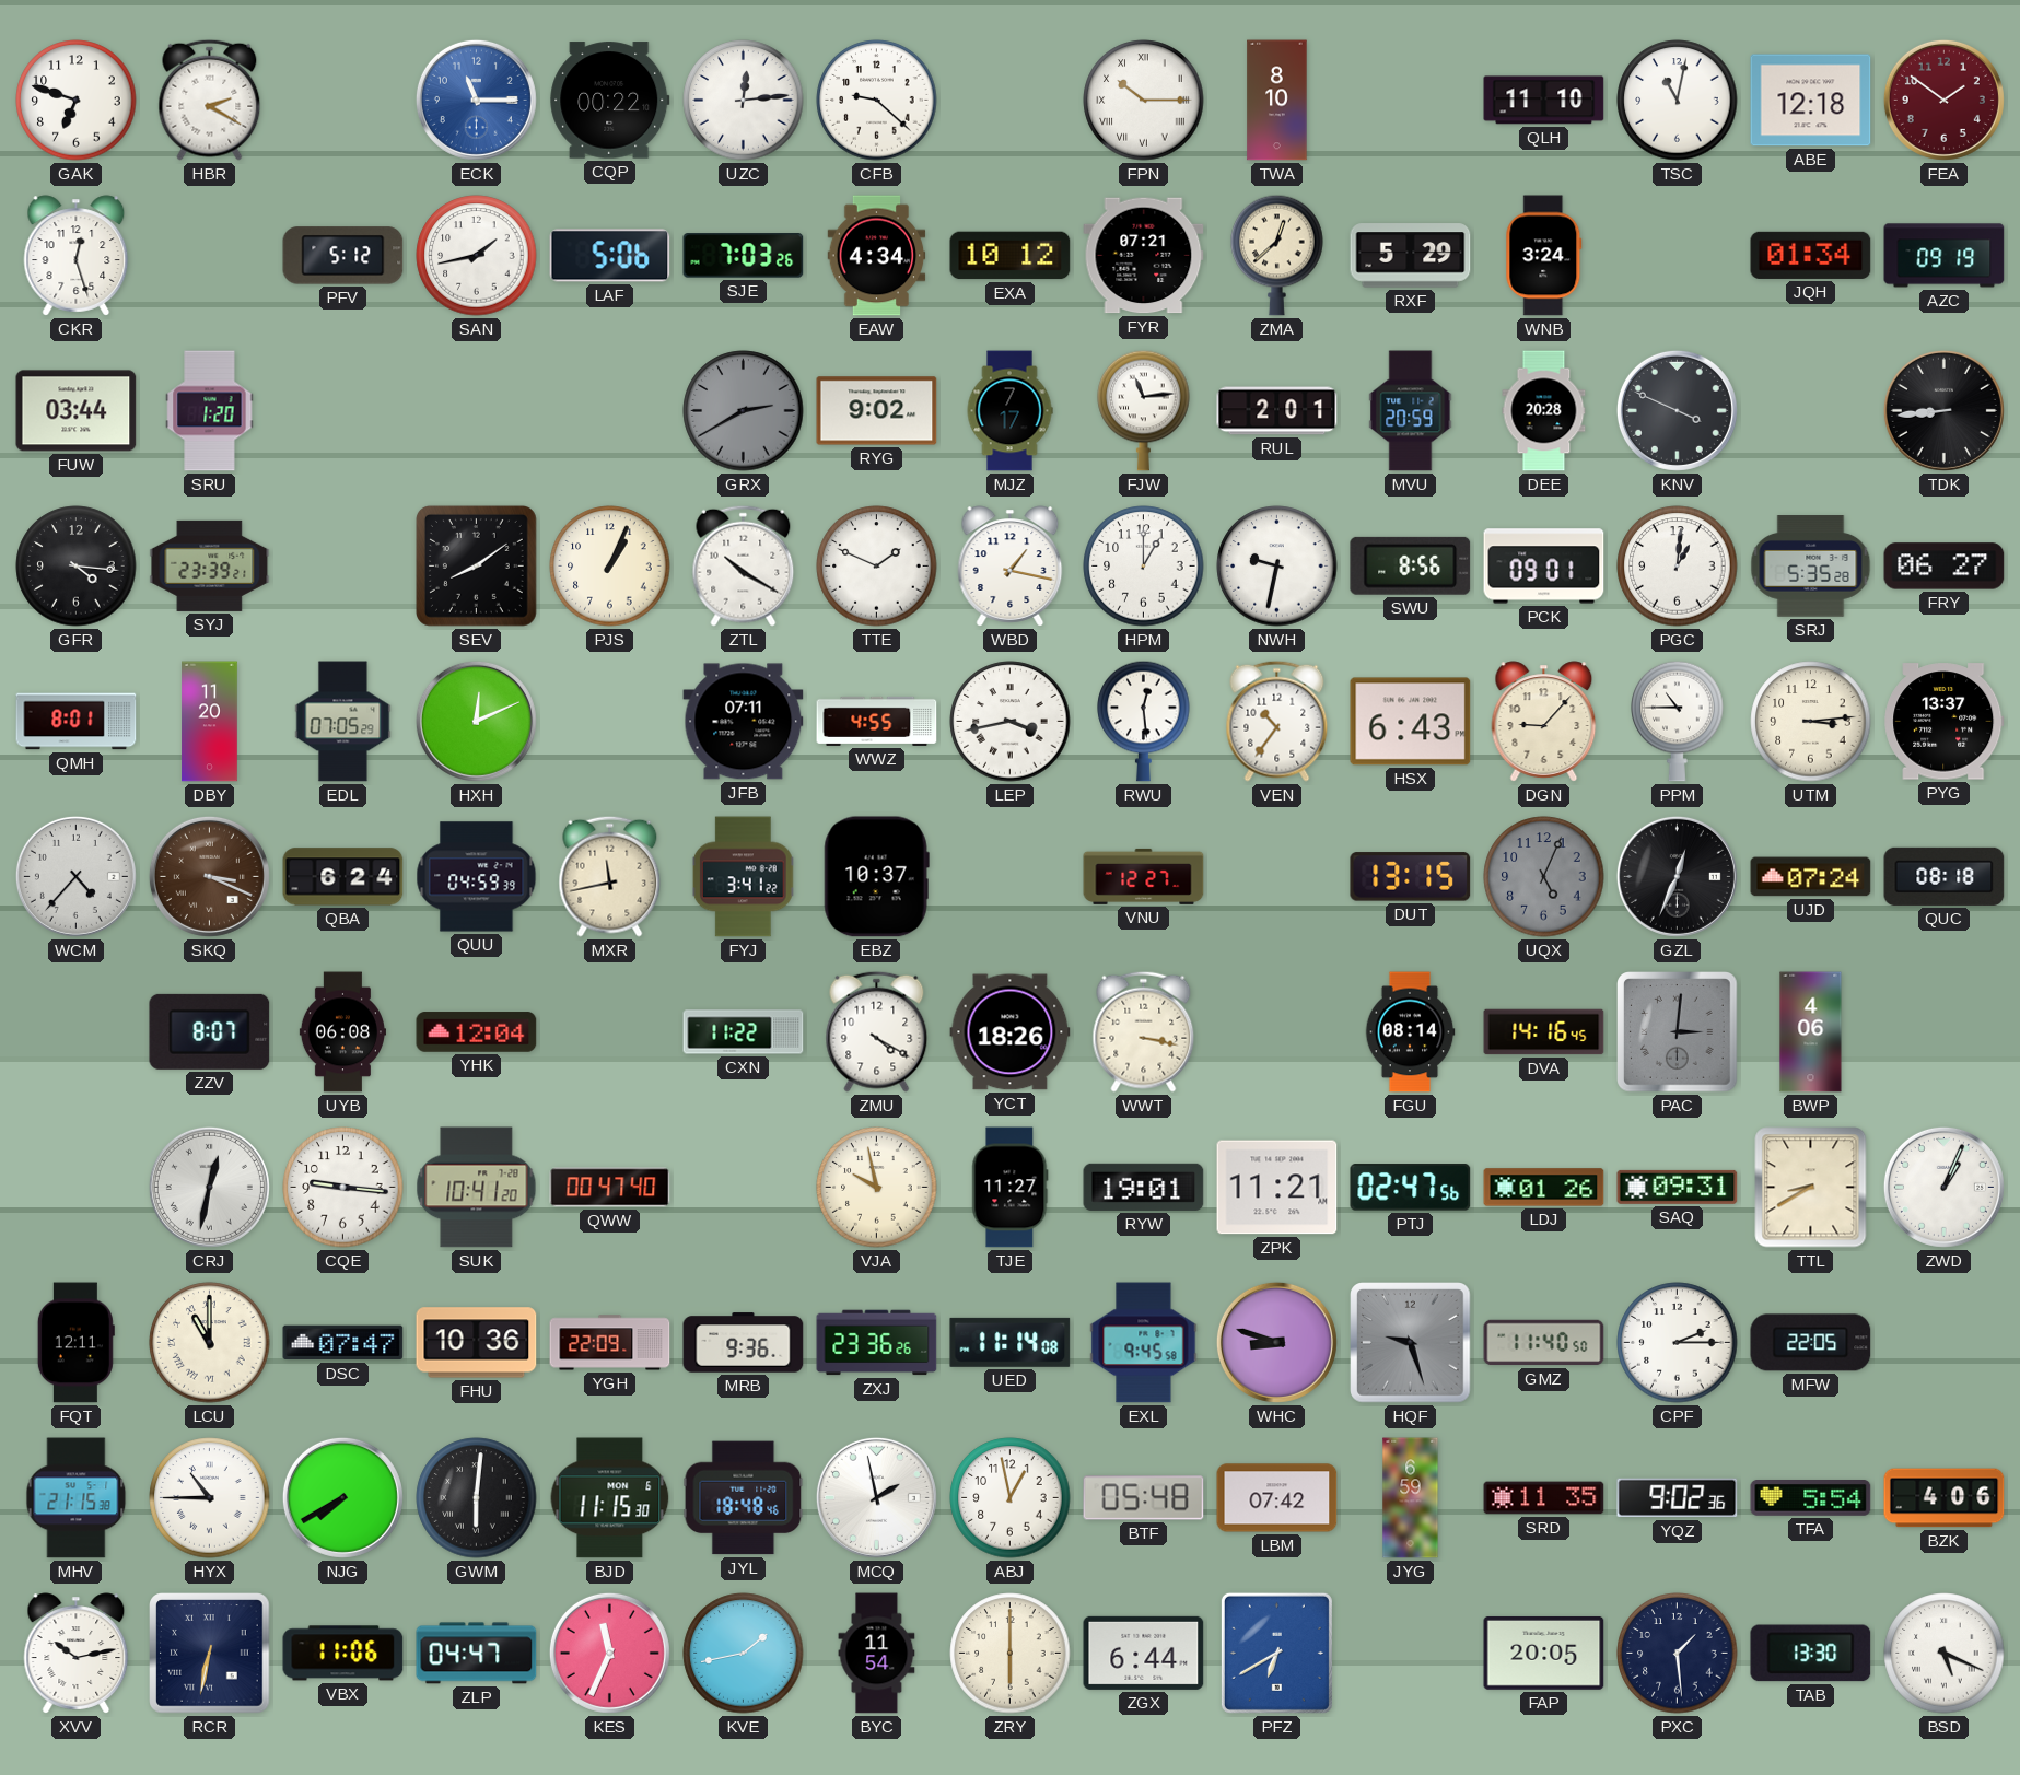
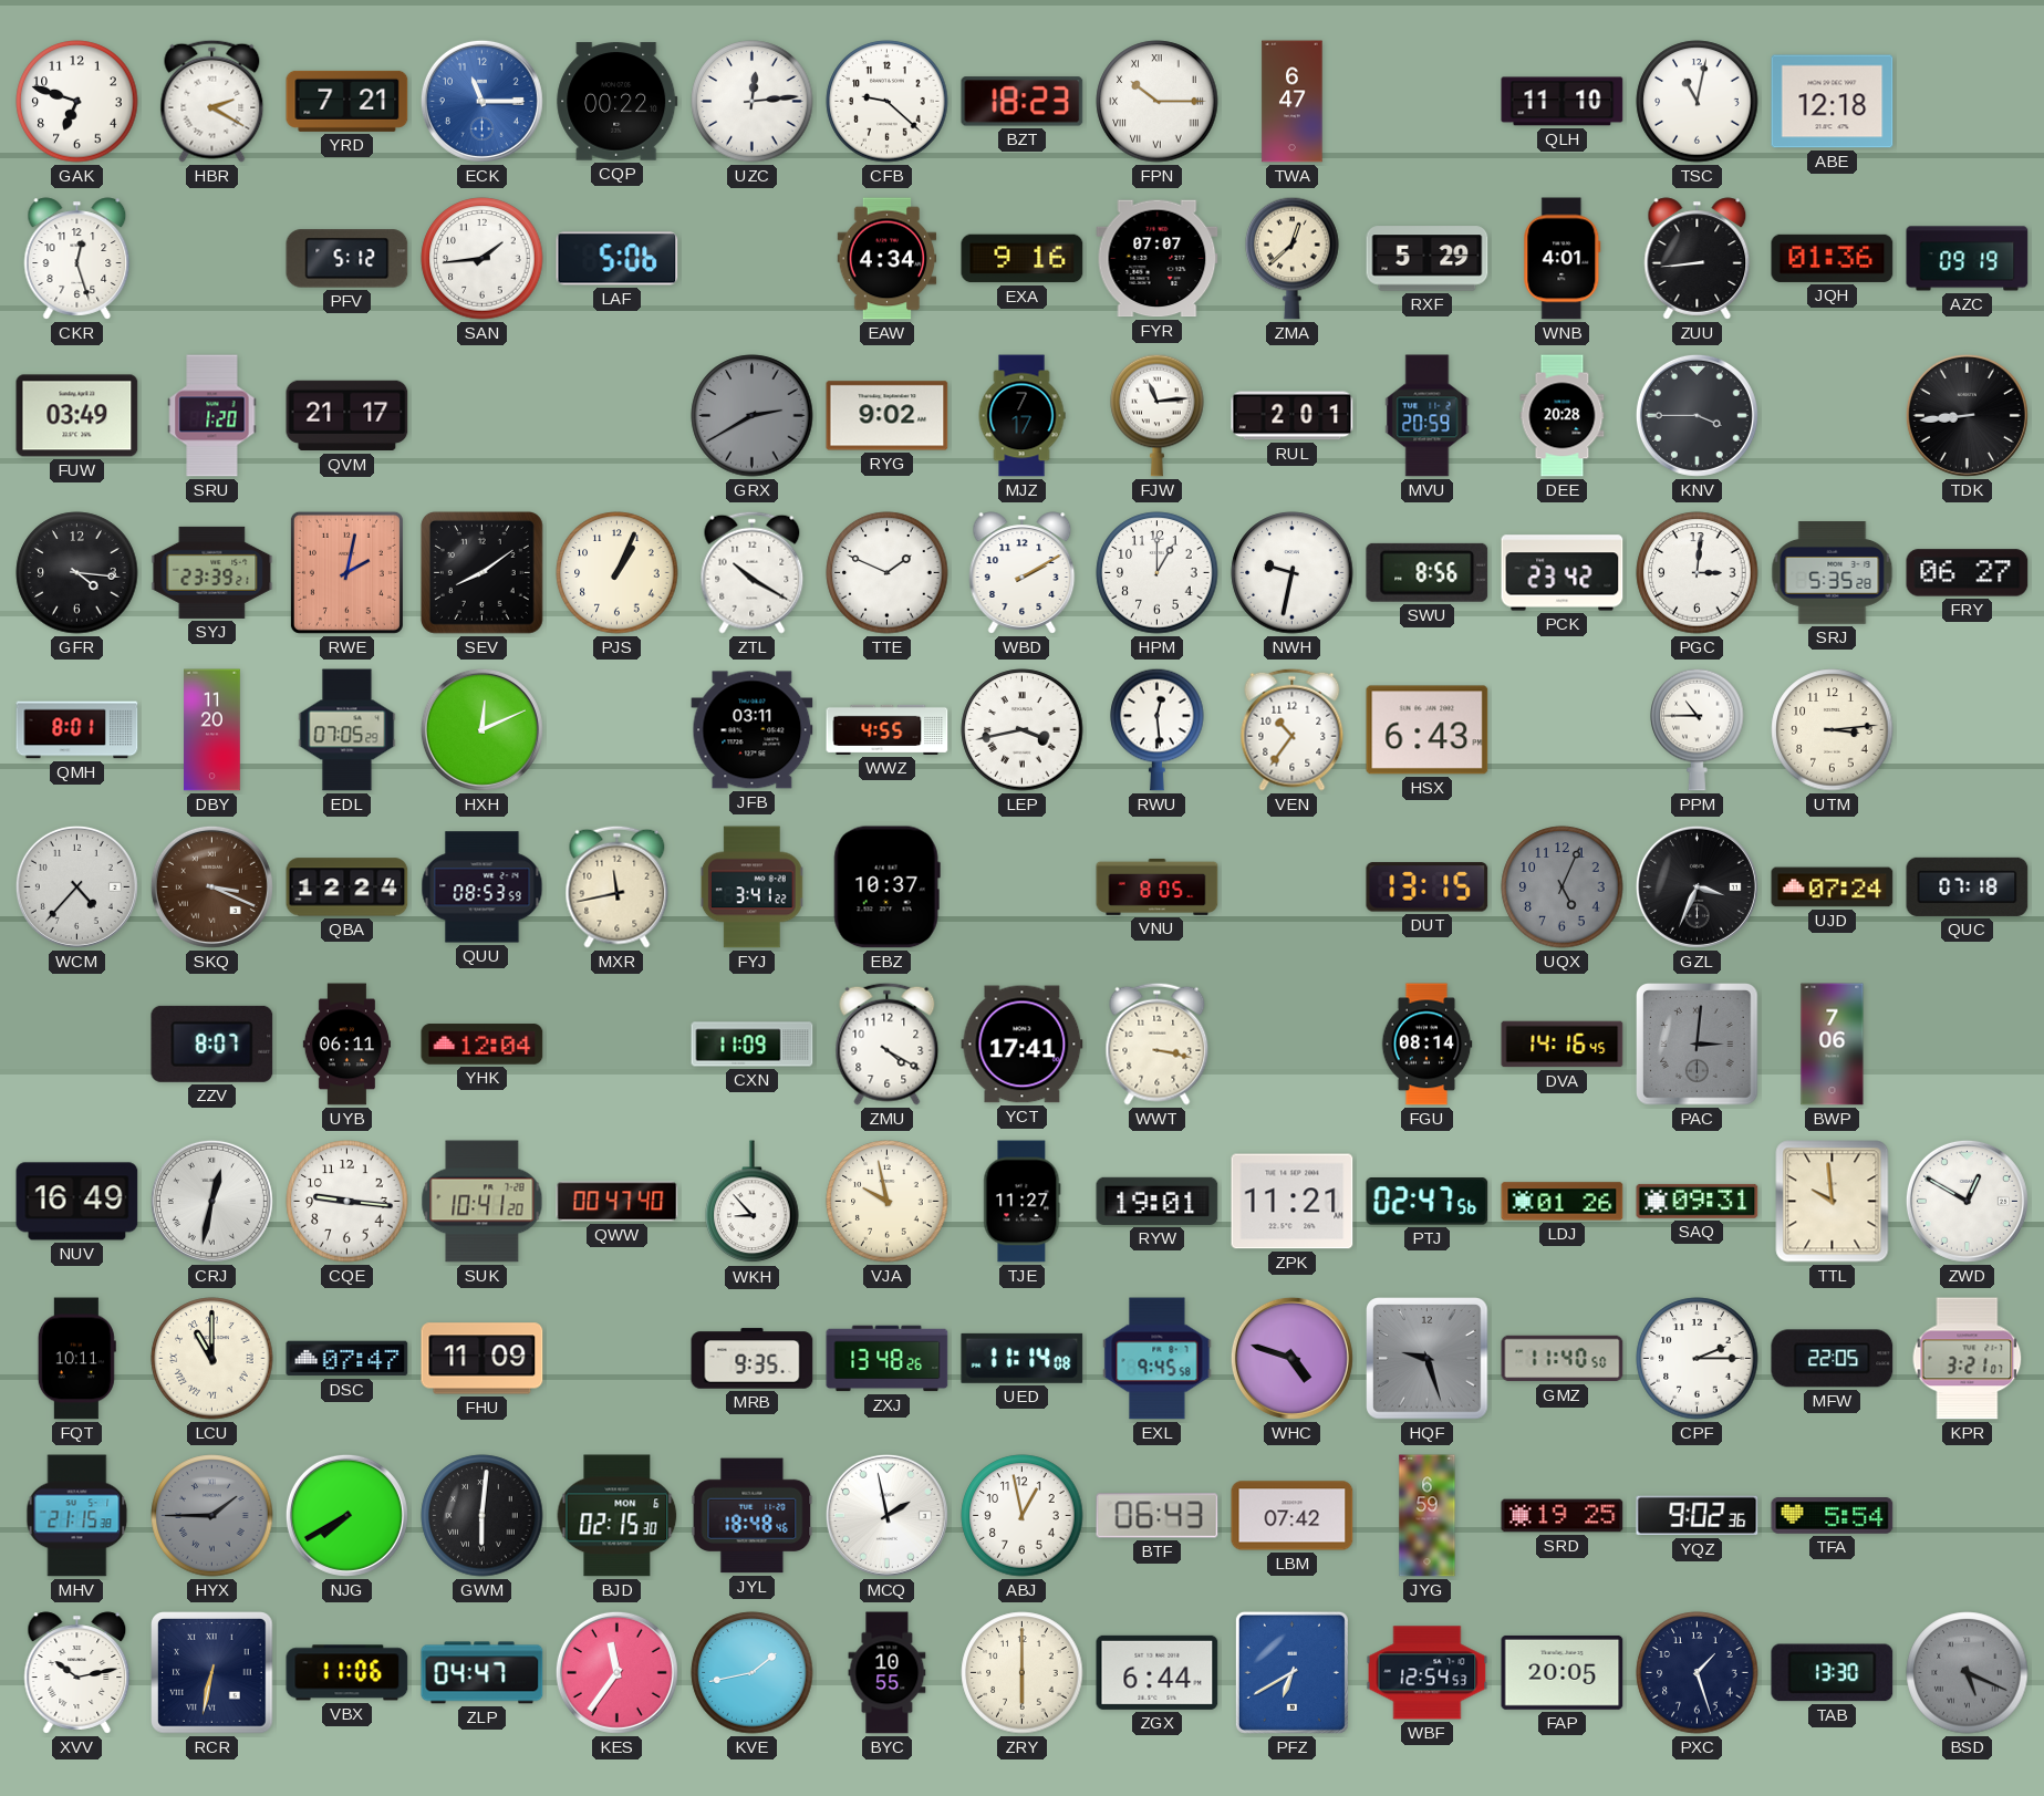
YRD: none -> 7:21 (347, 101)
BZT: none -> 18:23 (1023, 102)
TWA: 8:10 -> 6:47 (1293, 102)
FEA: 1:51 -> none (1943, 100)
SAN: 1:43 -> 1:44 (483, 259)
SJE: 7:03 -> none (744, 256)
EXA: 10:12 -> 9:16 (1023, 259)
FYR: 07:21 -> 07:07 (1158, 259)
WNB: 3:24 -> 4:01 (1563, 259)
ZUU: none -> 8:44 (1698, 259)
JQH: 01:34 -> 01:36 (1833, 258)
FUW: 03:44 -> 03:49 (77, 416)
QVM: none -> 21:17 (347, 416)
KNV: 3:49 -> 3:45 (1697, 415)
RWE: none -> 2:02 (346, 572)
WBD: 1:17 -> 2:10 (1023, 573)
PCK: 09:01 -> 23:42 (1563, 573)
PGC: 1:01 -> 3:01 (1698, 573)
JFB: 07:11 -> 03:11 (753, 730)
DGN: 9:07 -> none (1544, 722)
PYG: 13:37 -> none (1945, 722)
QBA: 6:24 -> 12:24 (347, 887)
QUU: 04:59 -> 08:53 (483, 887)
VNU: 12:27 -> 8:05 (1158, 886)
GZL: 12:34 -> 3:34 (1697, 886)
QUC: 08:18 -> 07:18 (1968, 886)
UYB: 06:08 -> 06:11 (346, 1045)
CXN: 11:22 -> 11:09 (753, 1045)
YCT: 18:26 -> 17:41 (1023, 1045)
BWP: 4:06 -> 7:06 (1833, 1045)
NUV: none -> 16:49 (77, 1202)
WKH: none -> 8:53 (753, 1202)
TTL: 8:40 -> 9:59 (1833, 1202)
ZWD: 1:04 -> 12:50 (1967, 1201)
FQT: 12:11 -> 10:11 (76, 1359)
FHU: 10:36 -> 11:09 (483, 1359)
YGH: 22:09 -> none (610, 1343)
MRB: 9:36 -> 9:35 (753, 1359)
ZXJ: 23:36 -> 13:48 (888, 1359)
WHC: 8:48 -> 4:48 (1291, 1358)
KPR: none -> 3:21 (1968, 1359)
HYX: 10:45 -> 1:45 (212, 1516)
HYX dial: white -> grey (212, 1516)
BJD: 11:15 -> 02:15 (618, 1516)
BTF: 05:48 -> 06:43 (1158, 1516)
SRD: 11:35 -> 19:25 (1563, 1516)
BZK: 4:06 -> none (1945, 1498)
KES: 11:34 -> 11:36 (616, 1672)
BYC: 11:54 -> 10:55 (888, 1673)
WBF: none -> 12:54 (1428, 1673)
PXC: 1:29 -> 1:27 (1698, 1673)
BSD dial: white -> grey (1968, 1673)
